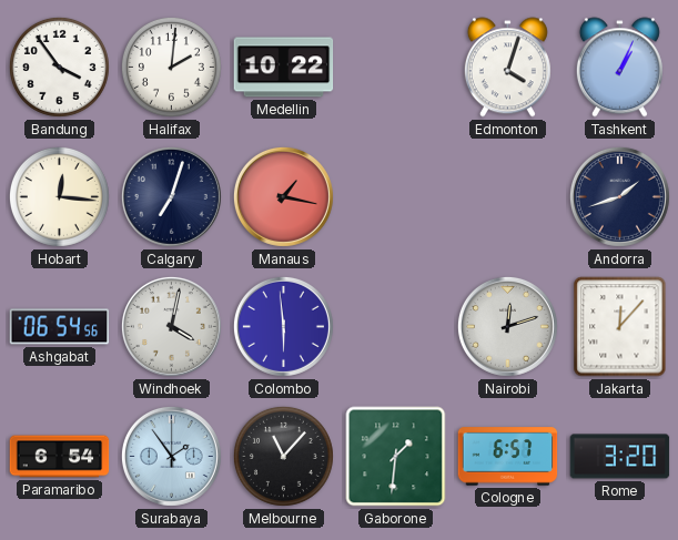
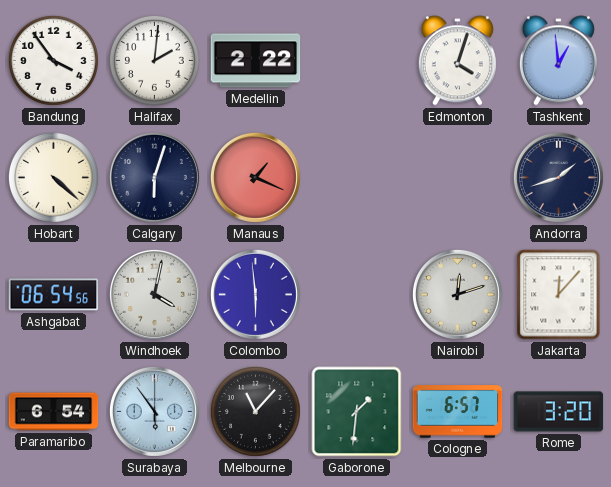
Medellin: 10:22 -> 2:22 (256, 61)
Tashkent: 1:04 -> 12:59 (558, 61)
Hobart: 12:16 -> 4:22 (53, 177)
Calgary: 7:03 -> 6:03 (154, 177)
Manaus: 1:17 -> 1:19 (255, 177)
Surabaya: 1:54 -> 5:54 (154, 411)
